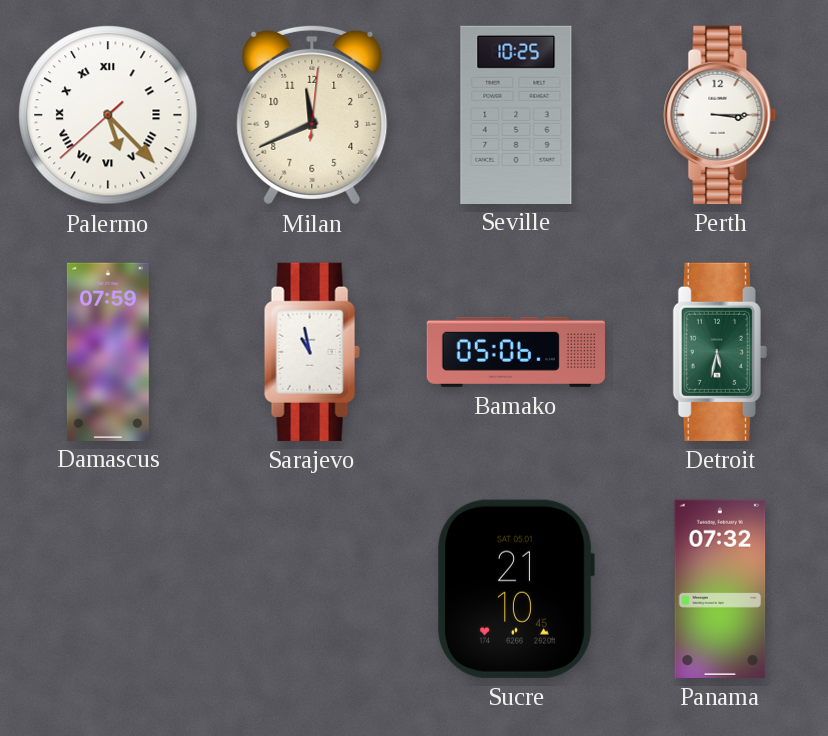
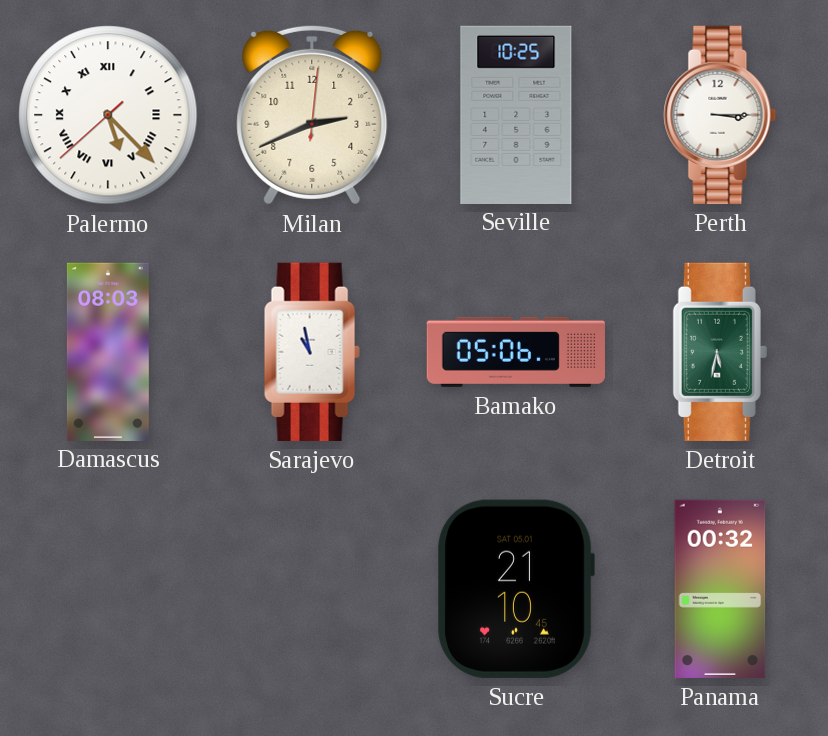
Milan: 11:41 -> 2:41 (312, 115)
Damascus: 07:59 -> 08:03 (108, 351)
Panama: 07:32 -> 00:32 (720, 589)
